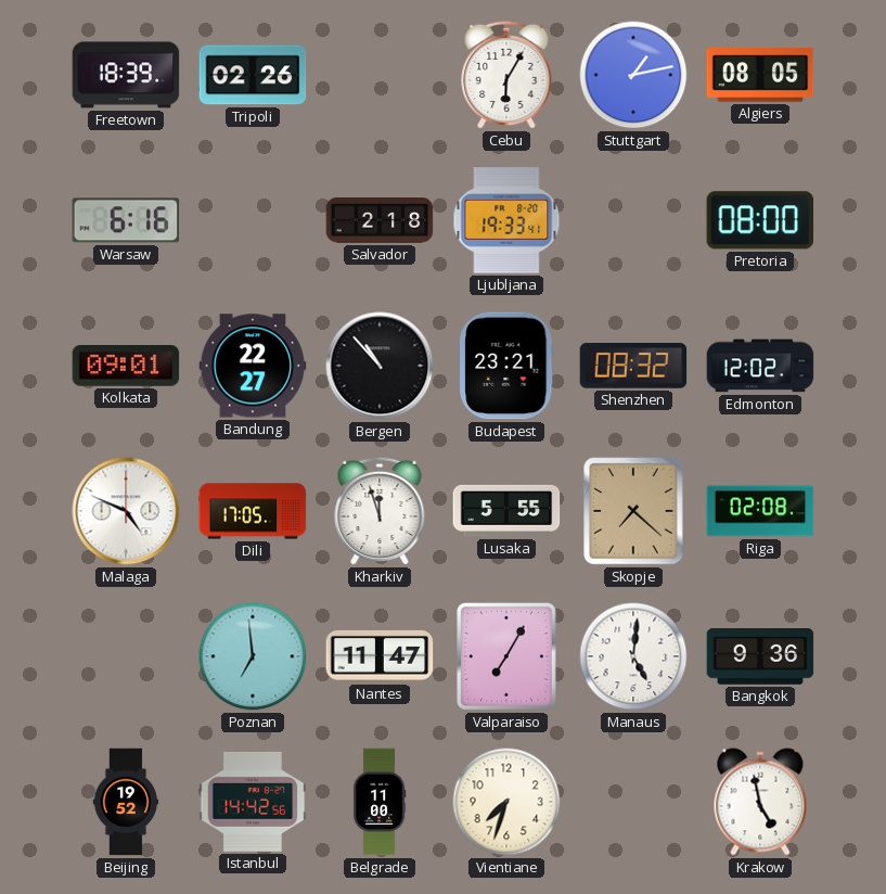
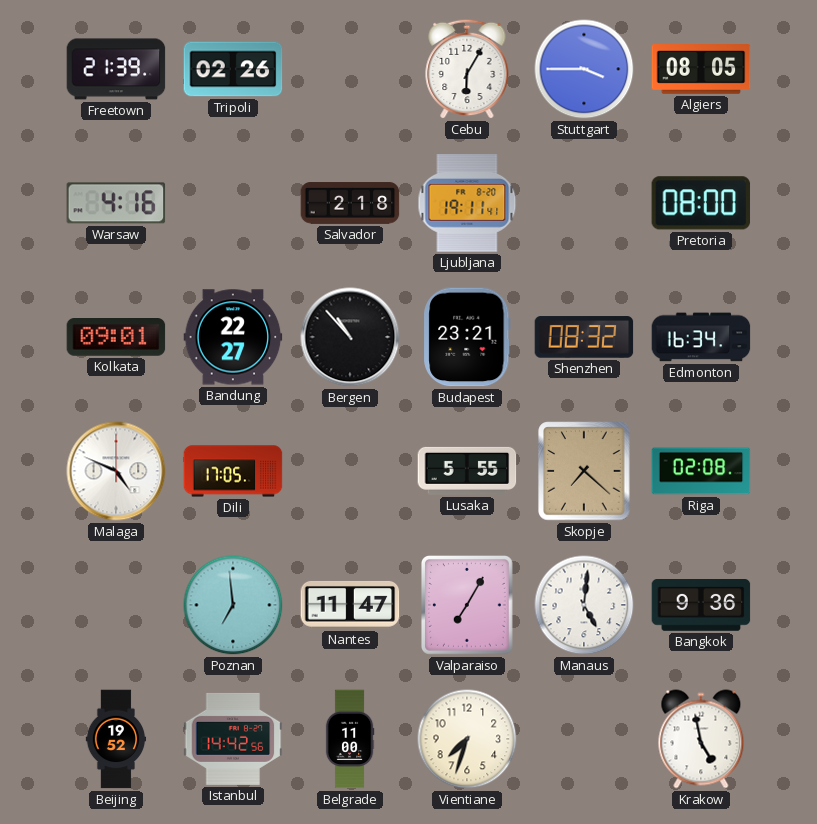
Freetown: 18:39 -> 21:39 (116, 69)
Stuttgart: 1:13 -> 3:45 (584, 69)
Warsaw: 6:16 -> 4:16 (116, 203)
Ljubljana: 19:33 -> 19:11 (467, 203)
Edmonton: 12:02 -> 16:34 (701, 337)
Kharkiv: 11:57 -> none (380, 511)
